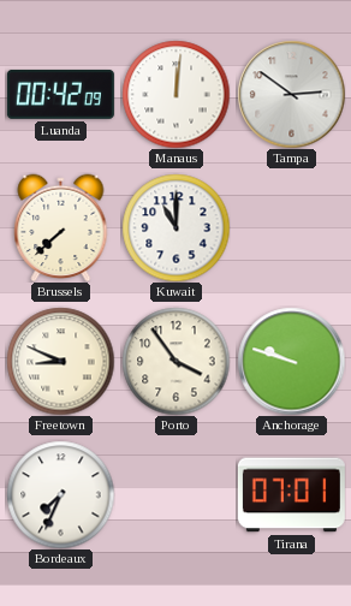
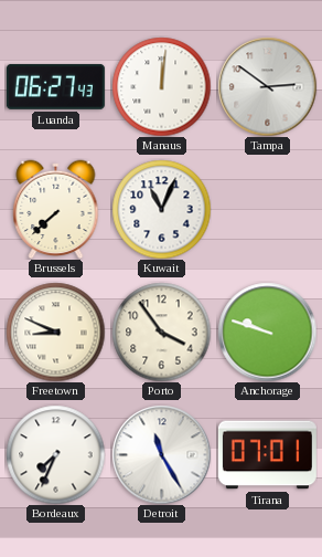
Luanda: 00:42 -> 06:27 (55, 86)
Kuwait: 11:00 -> 11:04 (161, 209)
Detroit: none -> 11:25 (161, 454)
